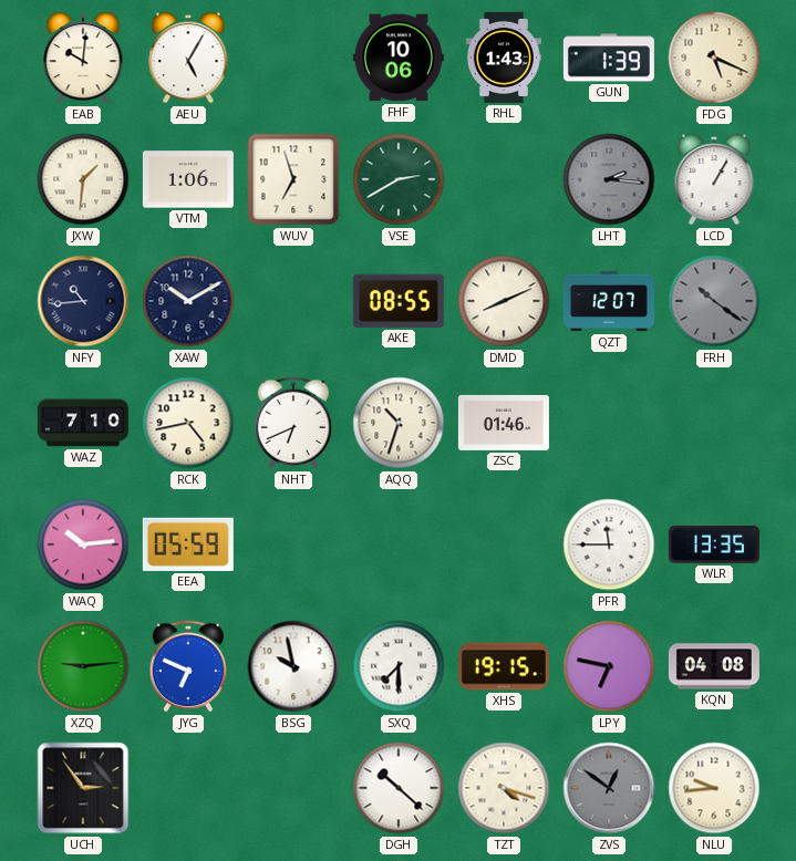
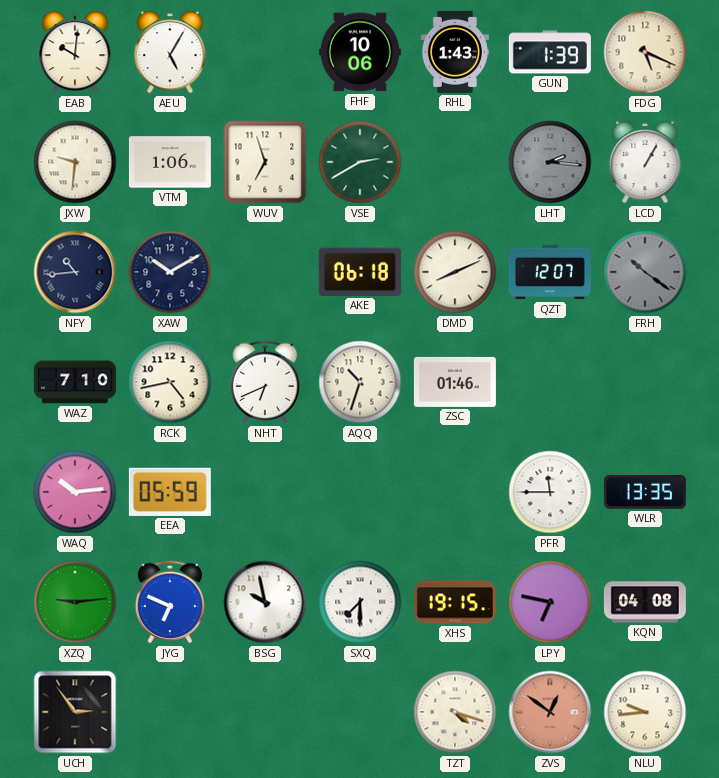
JXW: 1:31 -> 9:31 (75, 162)
AKE: 08:55 -> 06:18 (360, 272)
DGH: 10:22 -> none (399, 788)
ZVS dial: grey -> salmon (550, 712)
